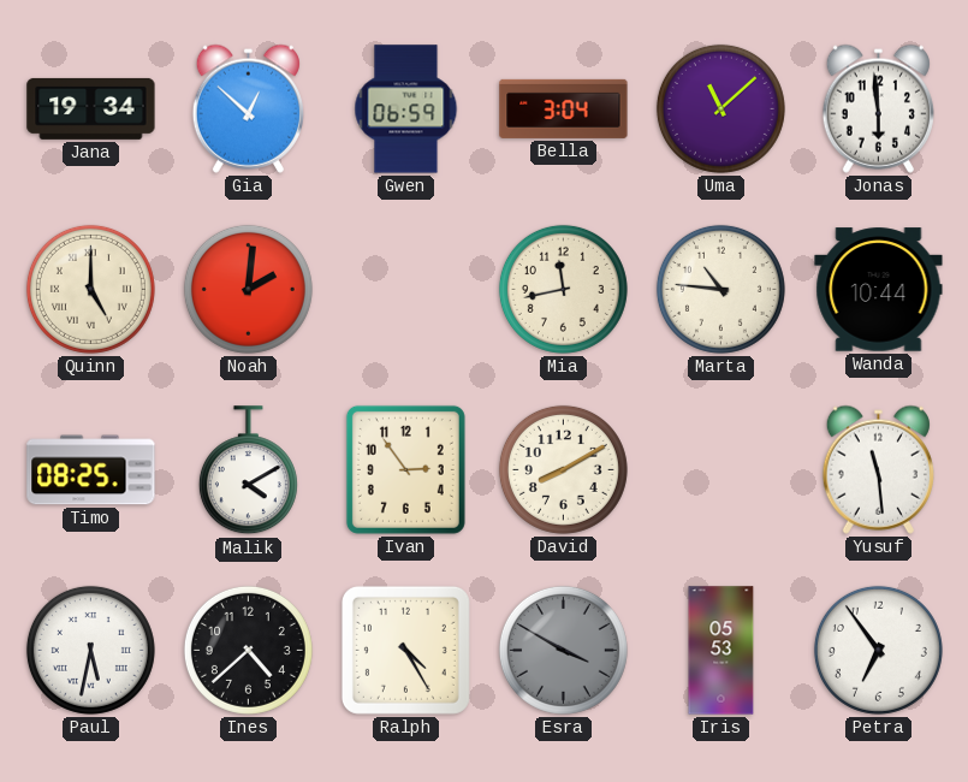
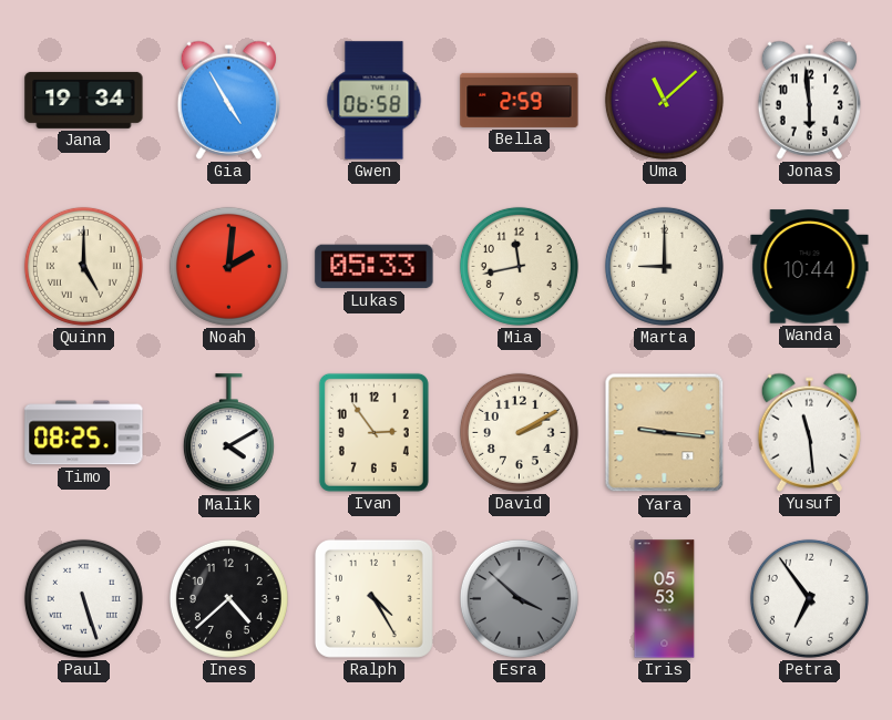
Gia: 12:52 -> 4:55 (228, 100)
Gwen: 06:59 -> 06:58 (375, 101)
Bella: 3:04 -> 2:59 (520, 100)
Lukas: none -> 05:33 (375, 267)
Marta: 10:46 -> 9:00 (664, 266)
David: 8:10 -> 2:10 (519, 432)
Yara: none -> 9:16 (665, 433)
Paul: 5:32 -> 5:27 (83, 598)
Esra: 3:50 -> 3:52 (519, 598)
